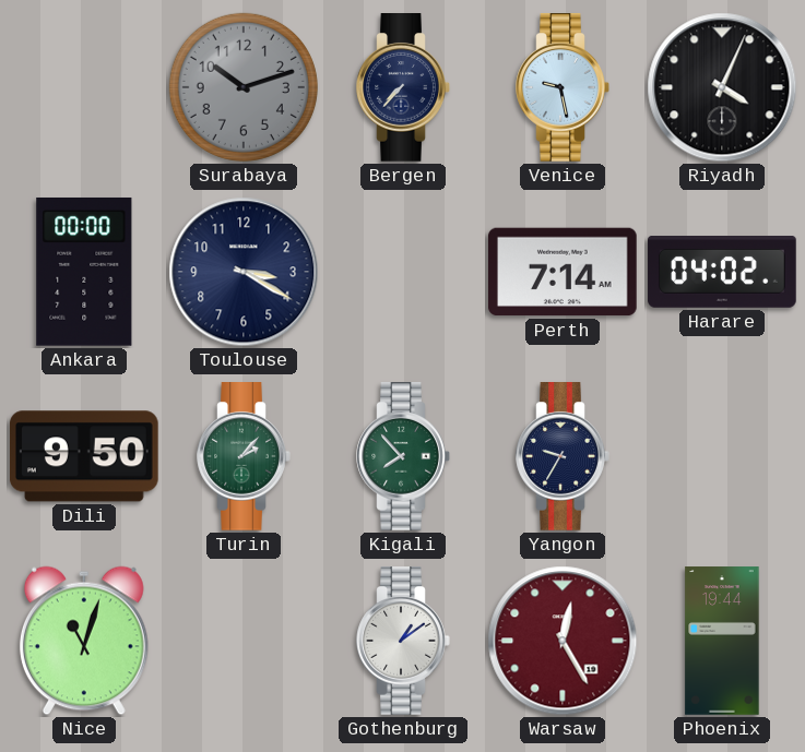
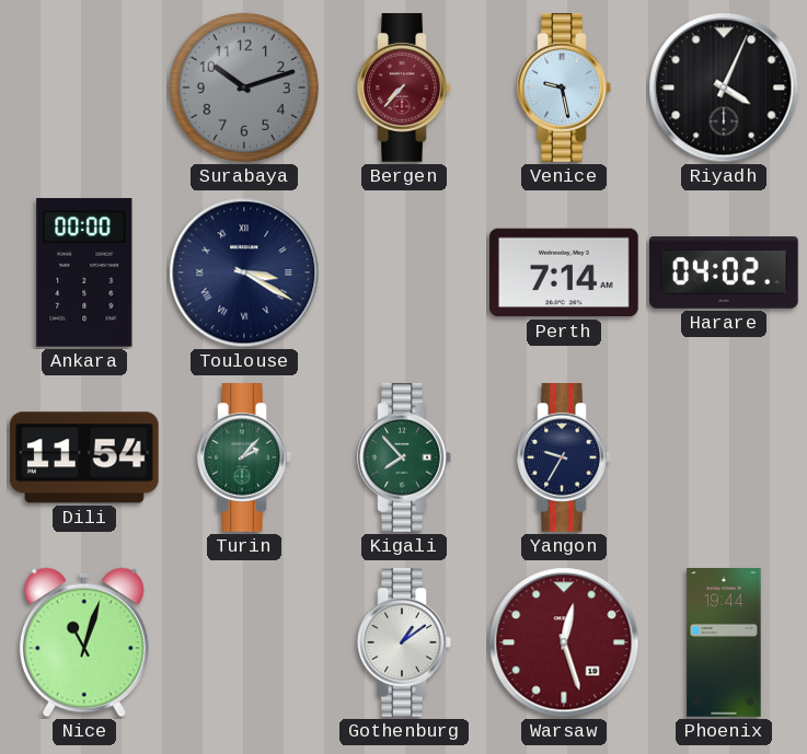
Bergen dial: navy -> burgundy (404, 88)
Toulouse numerals: Arabic -> Roman (244, 272)
Dili: 9:50 -> 11:54 (84, 457)
Warsaw: 12:25 -> 12:27 (564, 642)
